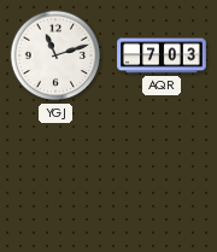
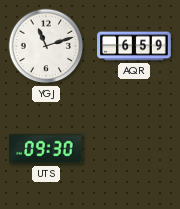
AQR: 7:03 -> 6:59 (134, 46)
UTS: none -> 09:30 (46, 149)
